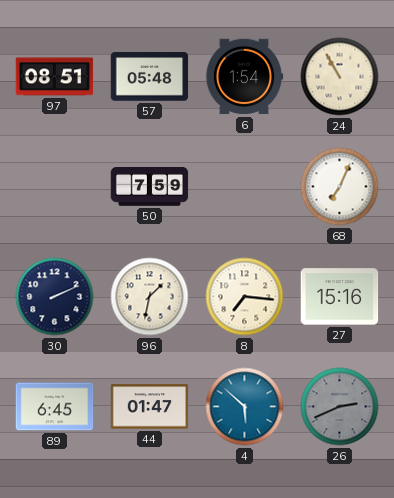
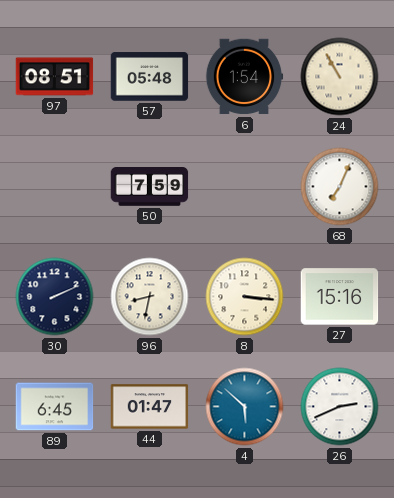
96: 1:32 -> 8:32 (150, 297)
8: 7:16 -> 3:16 (245, 297)
26 dial: grey -> white (340, 407)
